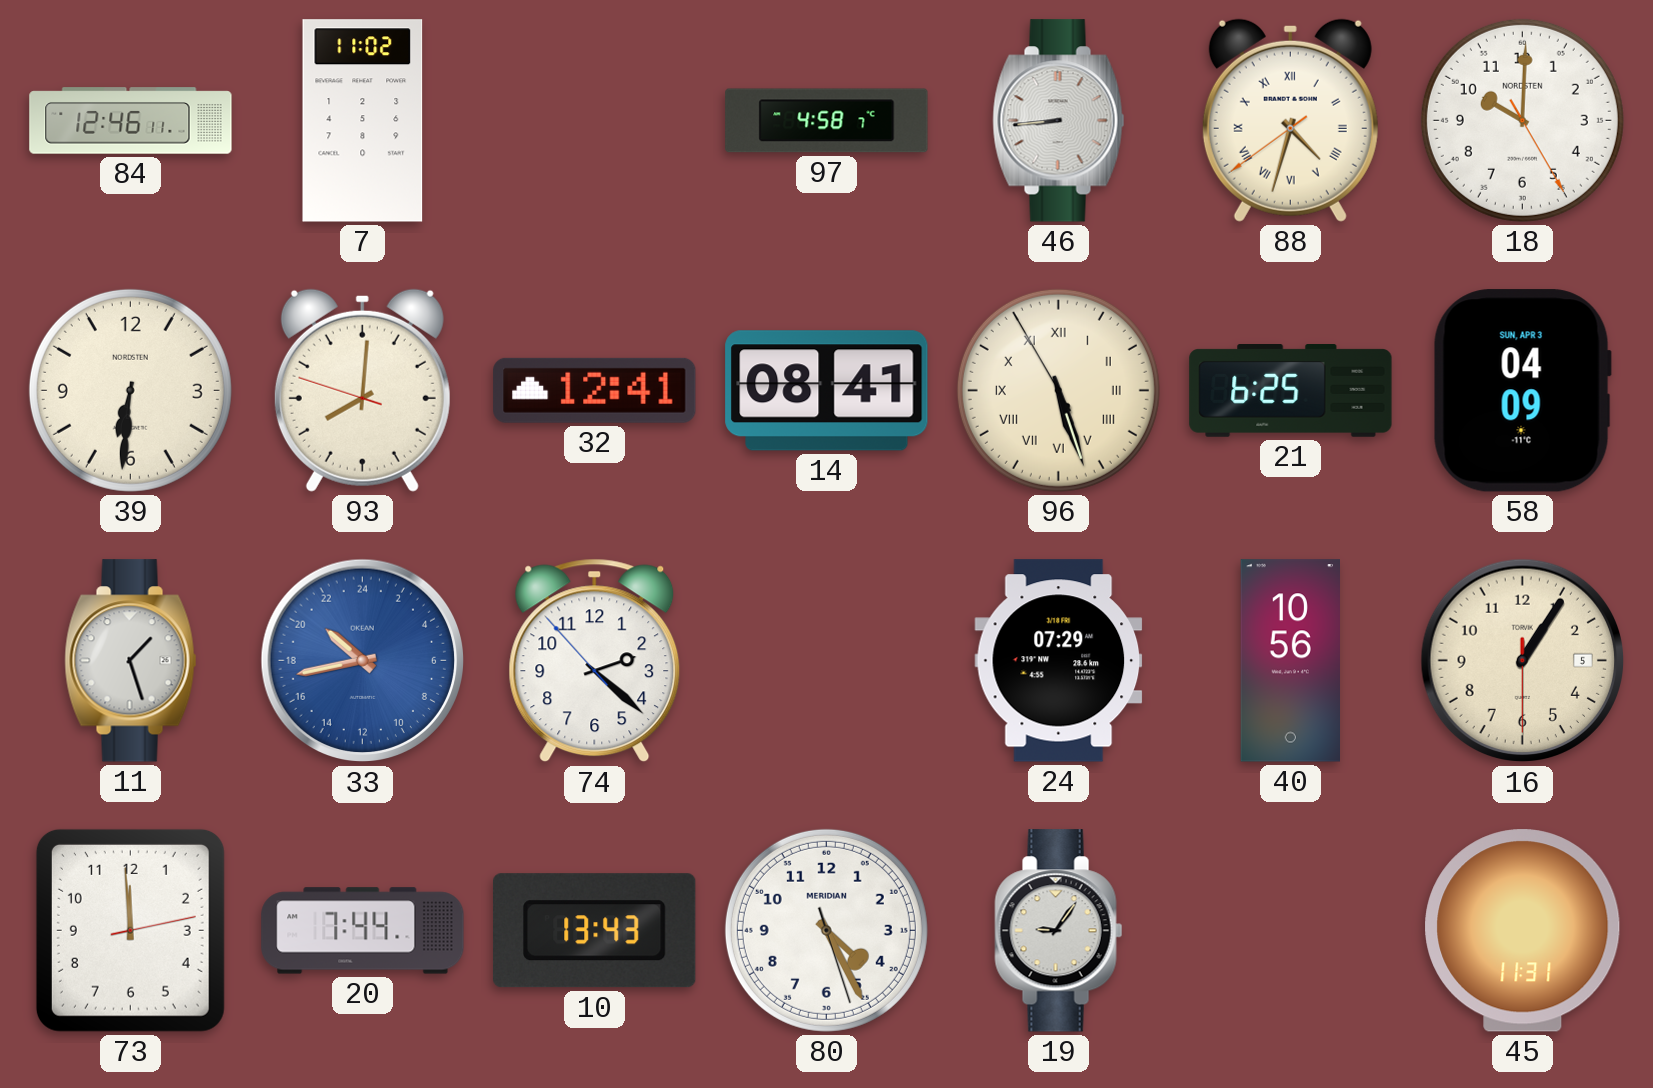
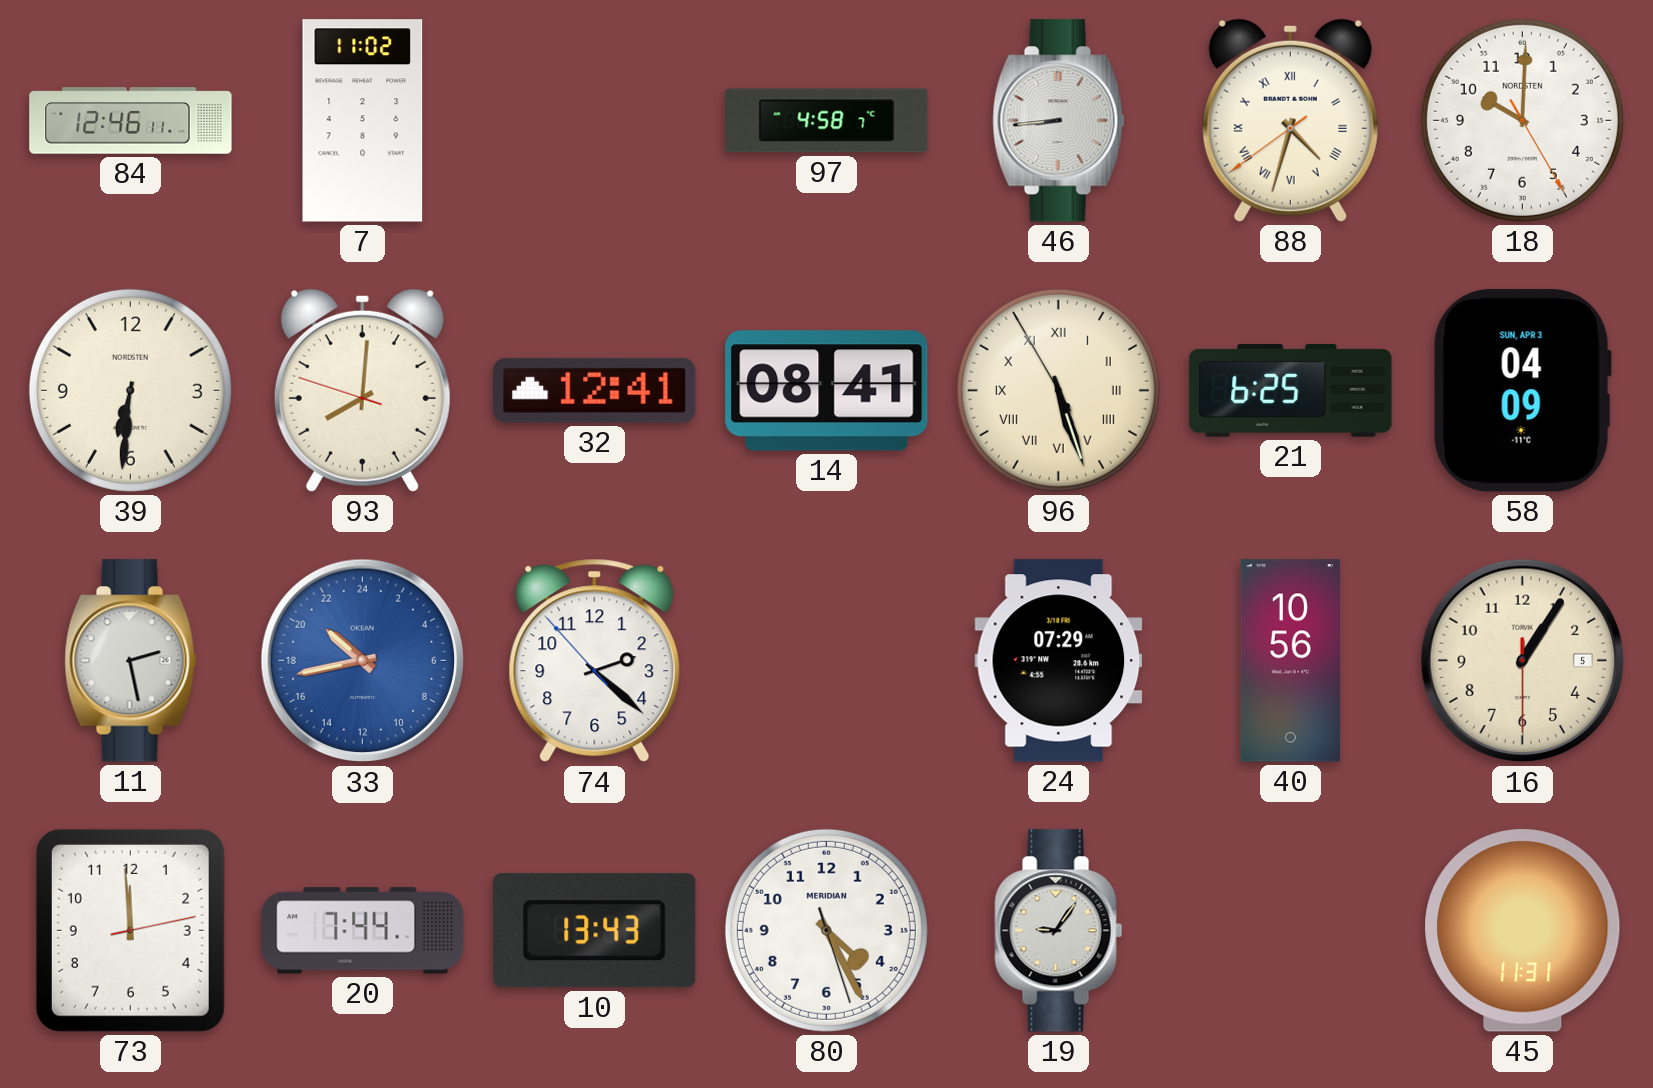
11: 1:27 -> 2:28 (131, 661)
